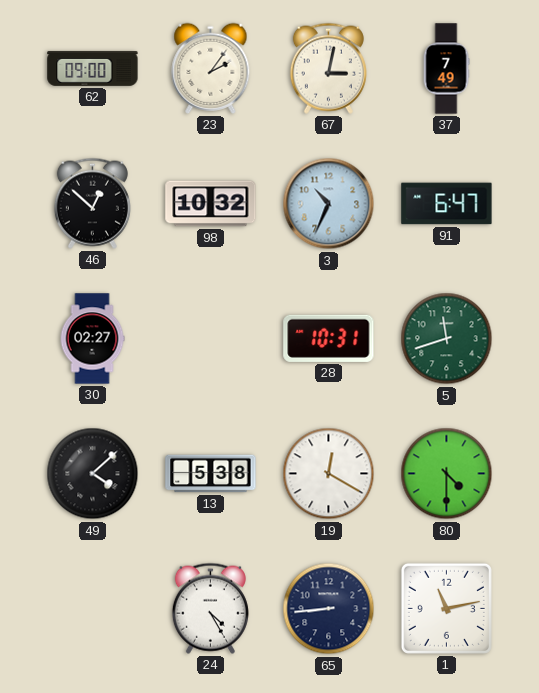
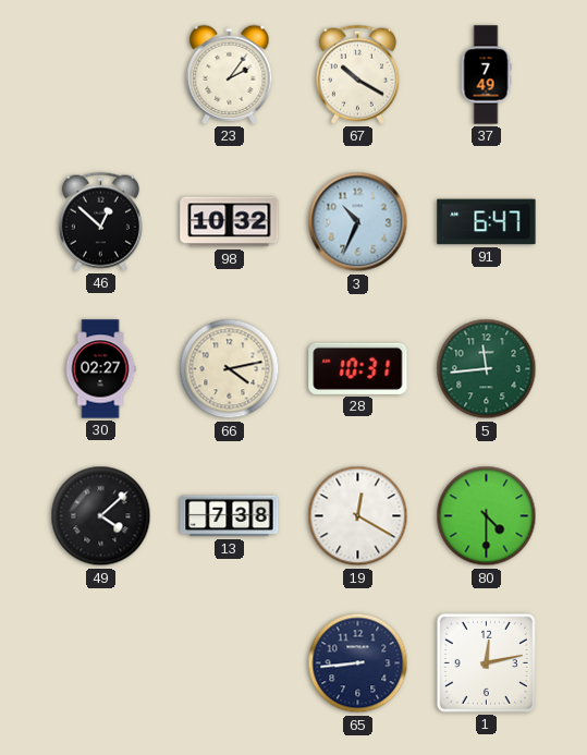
62: 09:00 -> none (93, 68)
67: 3:02 -> 10:20 (357, 74)
66: none -> 4:13 (230, 369)
5: 11:42 -> 11:44 (487, 369)
13: 5:38 -> 7:38 (230, 516)
24: 4:25 -> none (210, 608)
1: 11:13 -> 12:13 (486, 662)
